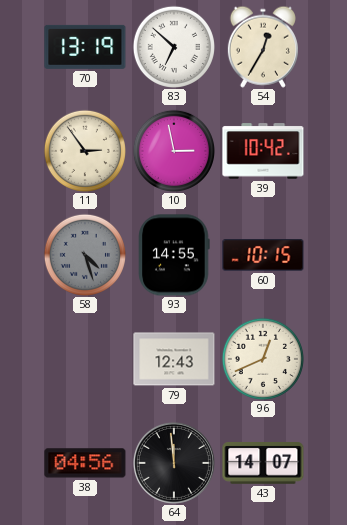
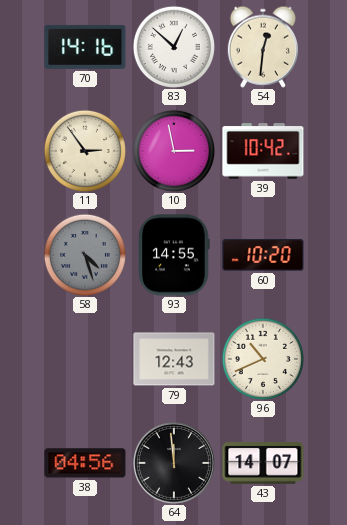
70: 13:19 -> 14:16 (85, 47)
83: 6:52 -> 12:52 (173, 46)
54: 12:35 -> 12:31 (263, 47)
60: 10:15 -> 10:20 (263, 255)
96: 12:41 -> 10:41 (262, 358)
